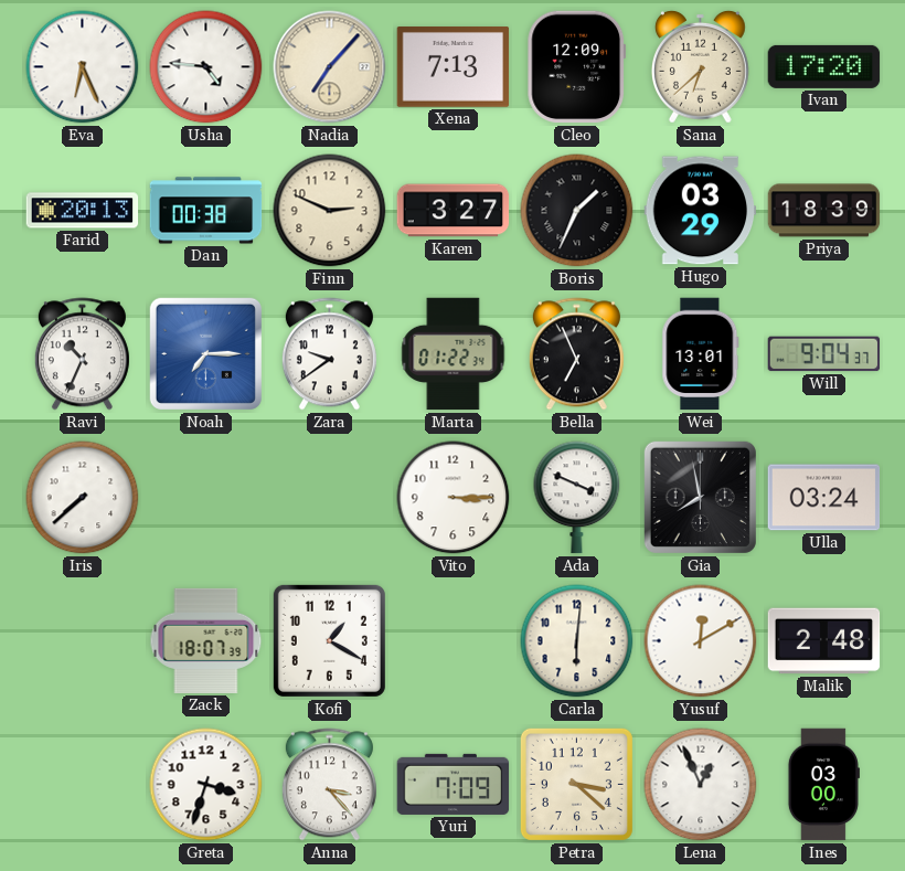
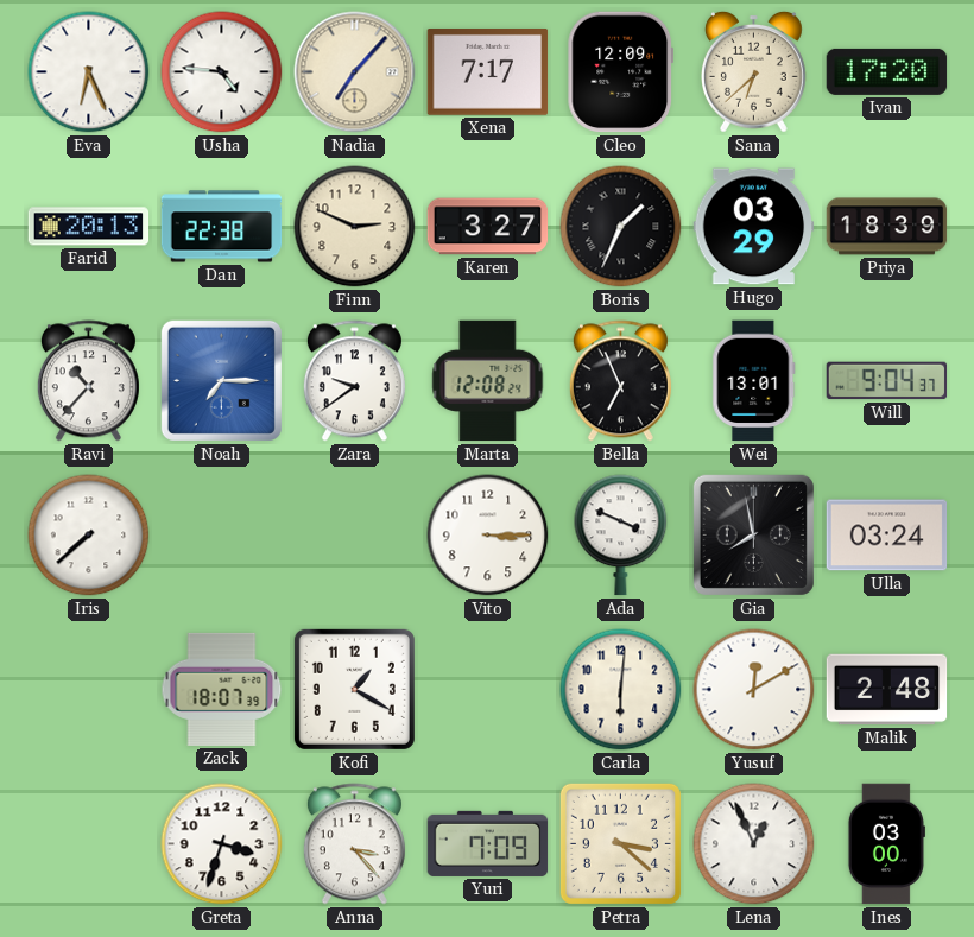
Xena: 7:13 -> 7:17 (488, 72)
Dan: 00:38 -> 22:38 (222, 227)
Ravi: 10:34 -> 10:37 (88, 381)
Marta: 01:22 -> 12:08 (488, 381)
